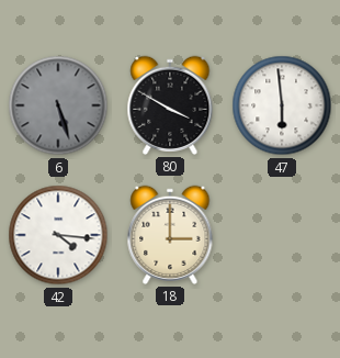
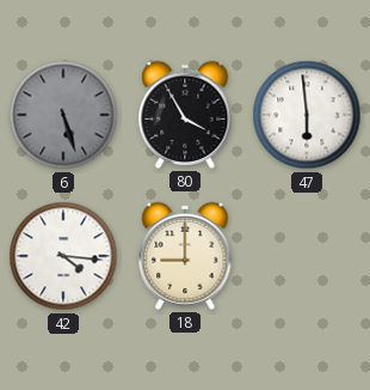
80: 3:50 -> 3:55 (185, 115)
18: 3:00 -> 9:00 (185, 256)
